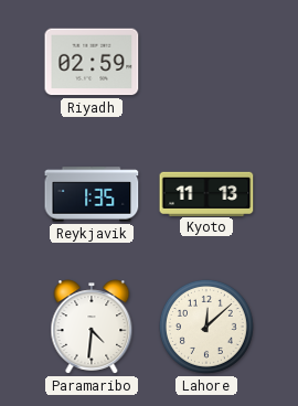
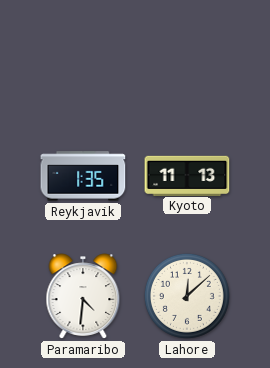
Riyadh: 02:59 -> none (92, 62)
